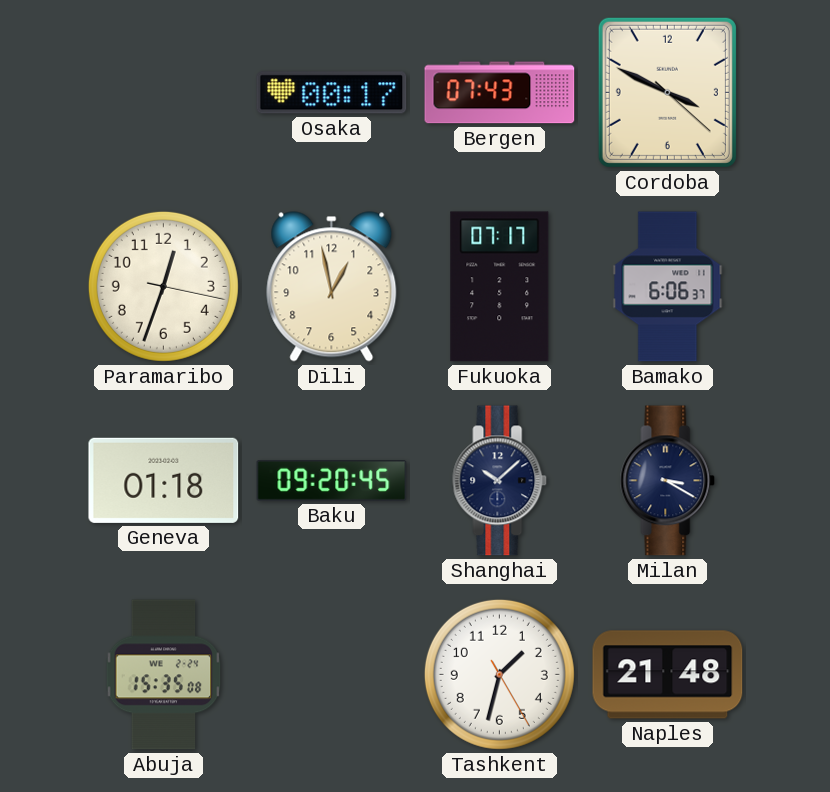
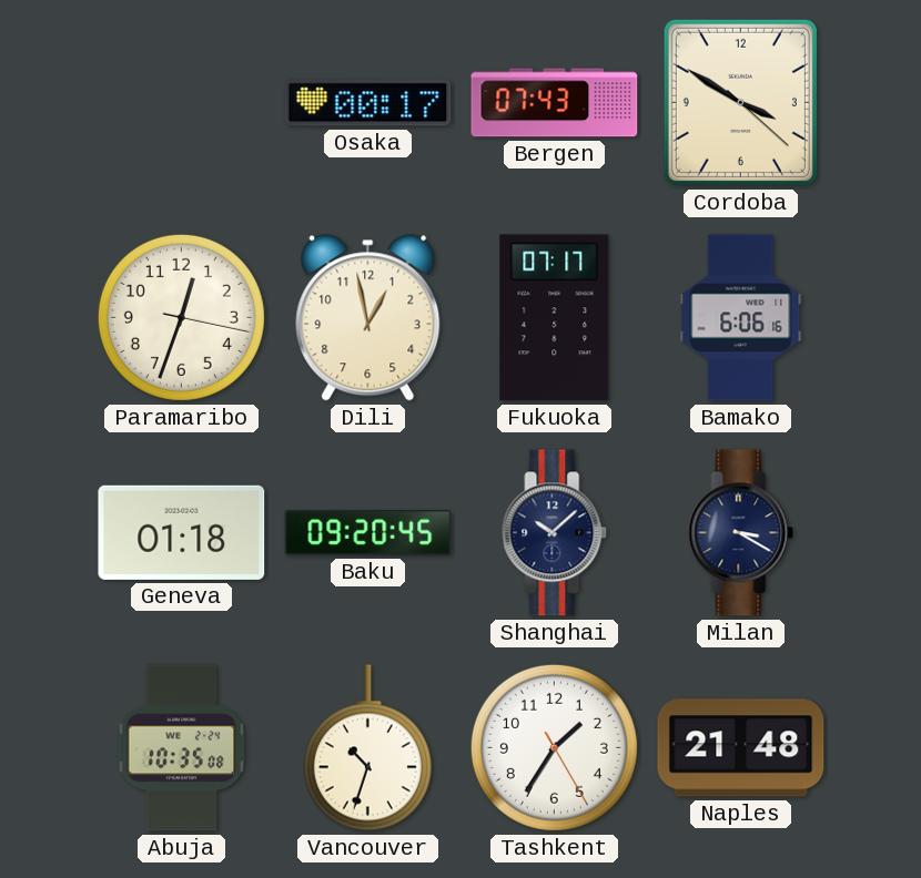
Cordoba: 3:49 -> 3:50 (740, 102)
Bamako: 6:06:37 -> 6:06:16 (741, 318)
Abuja: 15:35 -> 10:35 (182, 748)
Vancouver: none -> 10:33 (367, 748)
Tashkent: 1:32 -> 1:35 (554, 747)
